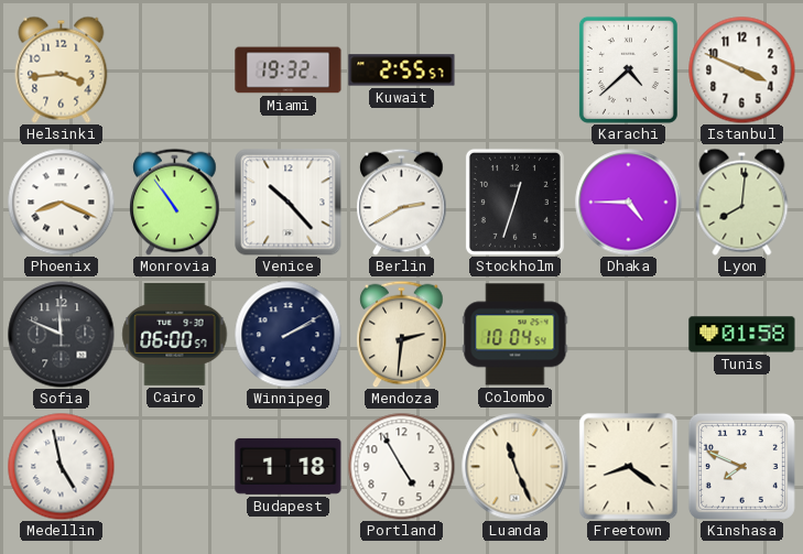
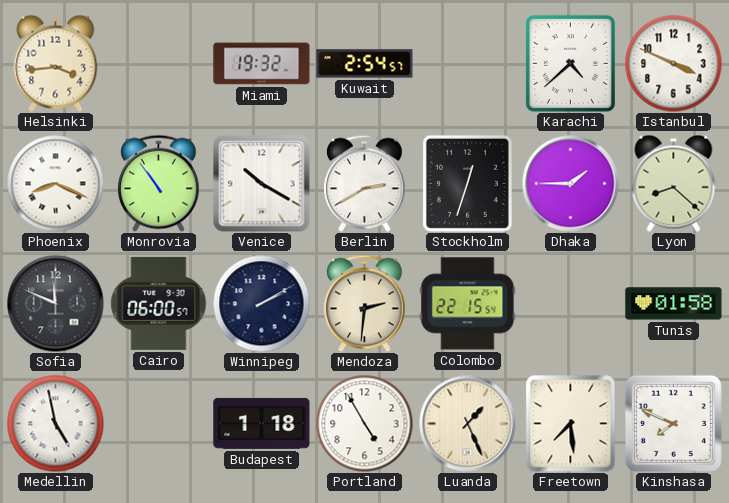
Kuwait: 2:55 -> 2:54 (365, 64)
Venice: 10:23 -> 10:20 (262, 184)
Dhaka: 4:45 -> 1:45 (571, 184)
Lyon: 8:01 -> 8:22 (674, 183)
Colombo: 10:04 -> 22:15 (468, 304)
Luanda: 11:26 -> 1:26 (468, 424)
Freetown: 8:21 -> 7:29 (571, 424)
